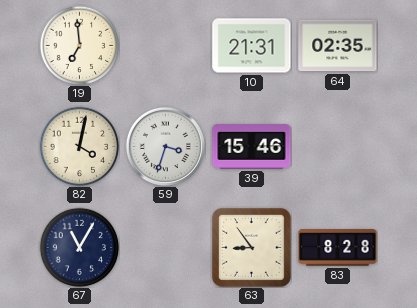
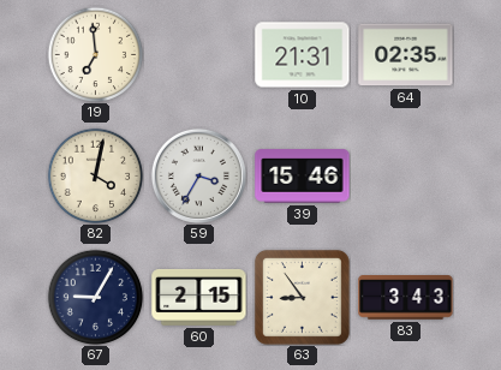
59: 3:33 -> 3:35 (198, 175)
67: 11:05 -> 9:05 (95, 297)
60: none -> 2:15 (199, 297)
83: 8:28 -> 3:43 (406, 298)
